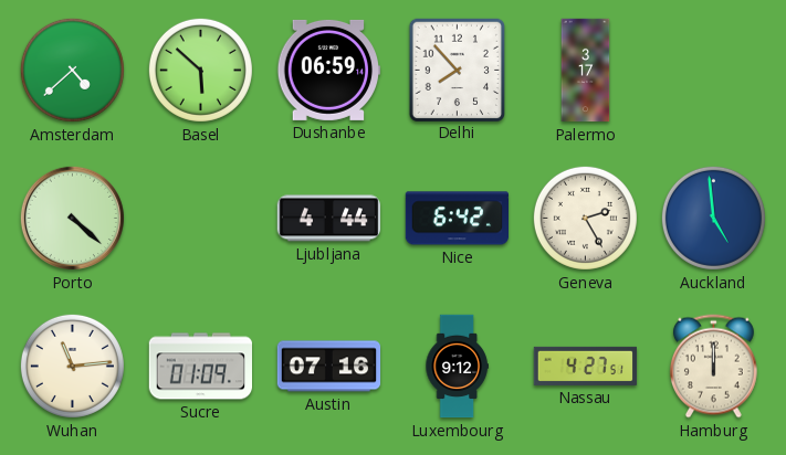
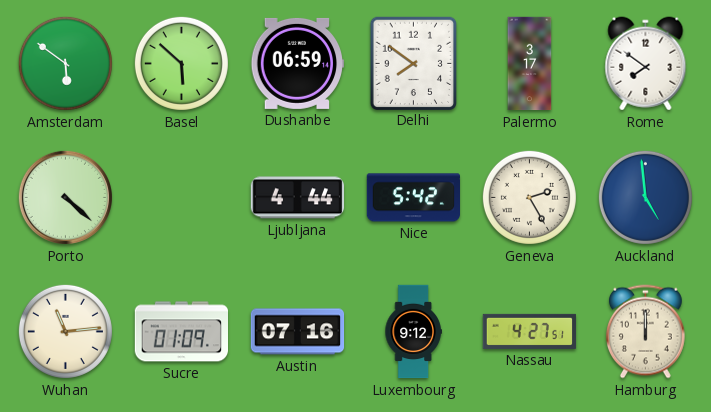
Amsterdam: 4:38 -> 5:51 (65, 63)
Delhi: 7:53 -> 7:51 (413, 63)
Rome: none -> 7:51 (646, 64)
Nice: 6:42 -> 5:42 (413, 198)
